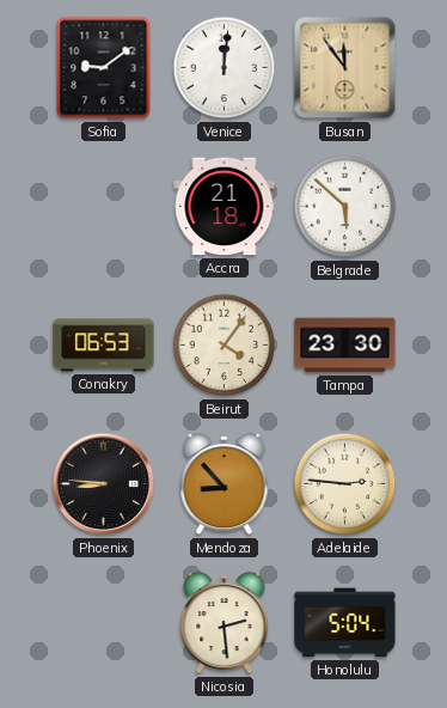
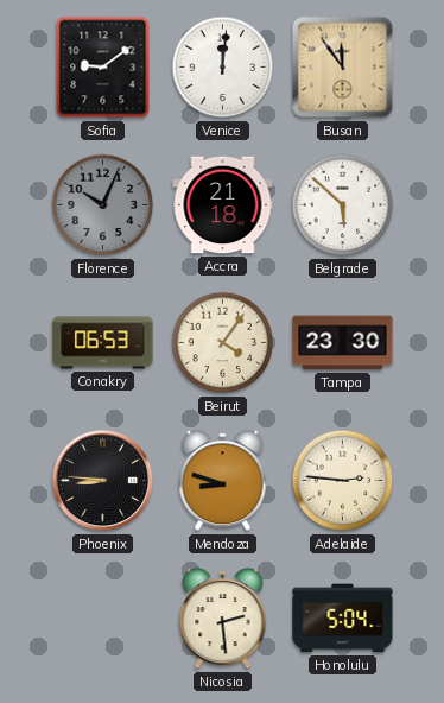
Florence: none -> 10:04 (103, 205)
Mendoza: 8:53 -> 8:48 (223, 481)
